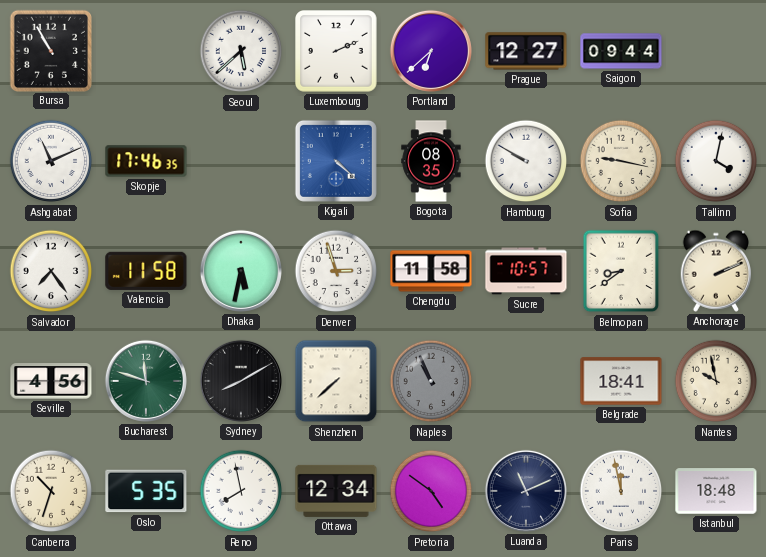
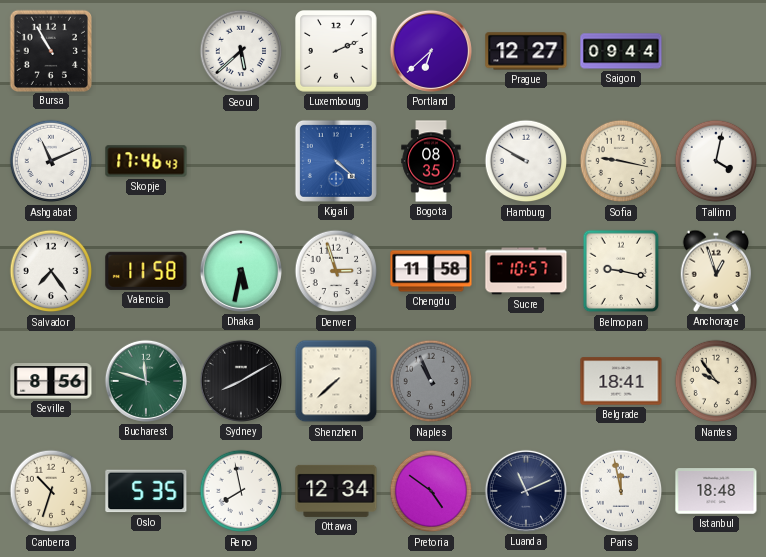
Skopje: 17:46:35 -> 17:46:43 (146, 161)
Belmopan: 8:39 -> 9:17 (621, 271)
Anchorage: 2:11 -> 12:57 (715, 271)
Seville: 4:56 -> 8:56 (51, 381)
Nantes: 9:58 -> 9:54 (716, 381)
